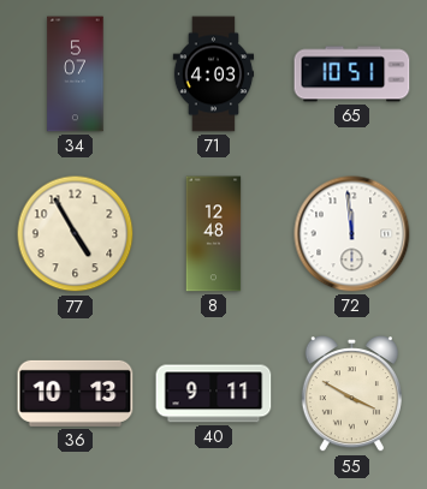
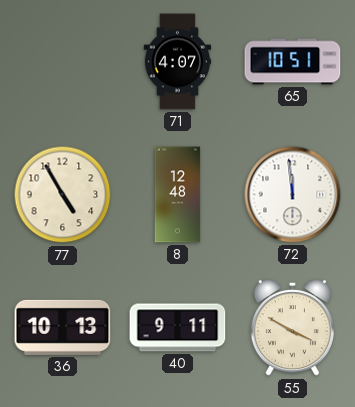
34: 5:07 -> none (76, 74)
71: 4:03 -> 4:07 (178, 62)
